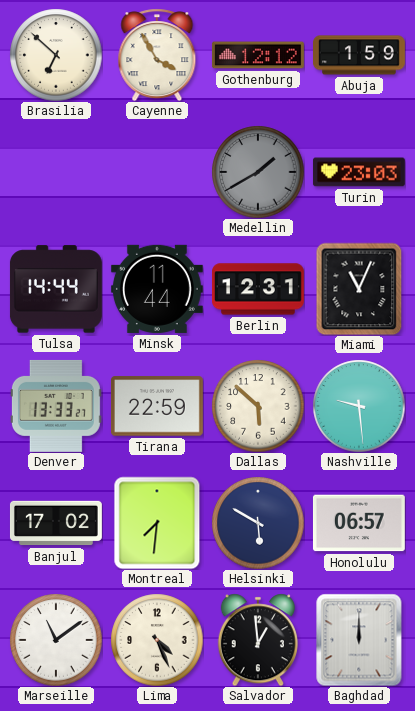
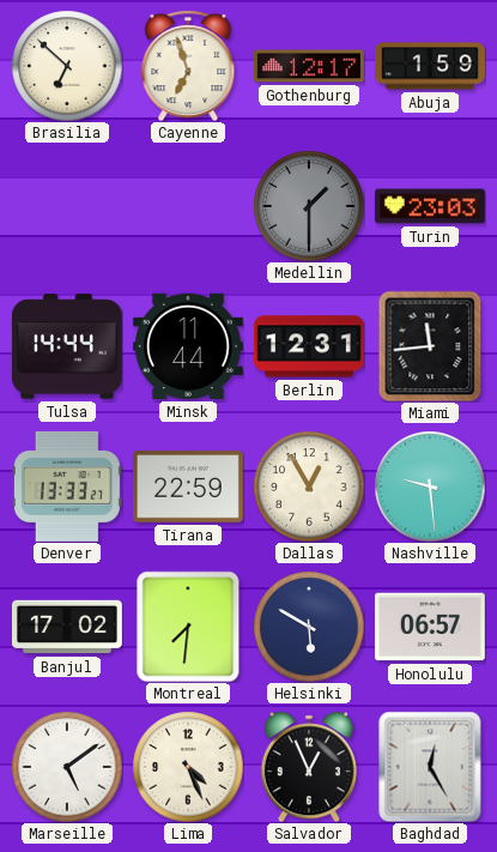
Cayenne: 3:55 -> 6:57 (188, 66)
Gothenburg: 12:12 -> 12:17 (309, 66)
Medellin: 1:40 -> 1:30 (309, 206)
Miami: 11:04 -> 11:44 (430, 346)
Dallas: 5:52 -> 12:55 (309, 487)
Marseille: 11:09 -> 5:09 (67, 767)
Salvador: 12:59 -> 12:56 (309, 767)
Baghdad: 12:00 -> 12:25 (430, 767)
